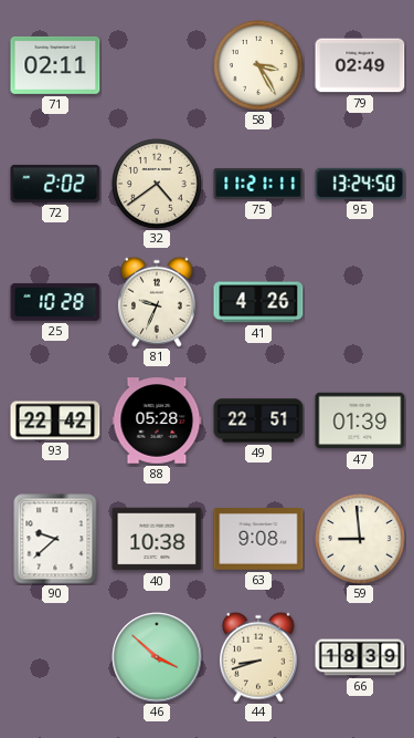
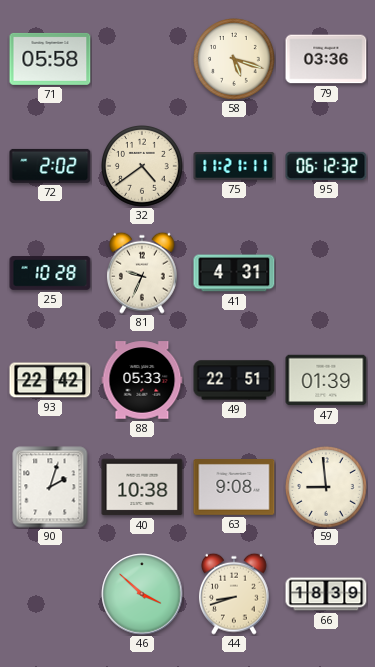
71: 02:11 -> 05:58 (50, 59)
58: 3:25 -> 5:18 (235, 60)
79: 02:49 -> 03:36 (326, 59)
95: 13:24 -> 06:12 (326, 166)
41: 4:26 -> 4:31 (234, 273)
88: 05:28 -> 05:33 (142, 380)
90: 9:38 -> 2:03 (50, 487)
